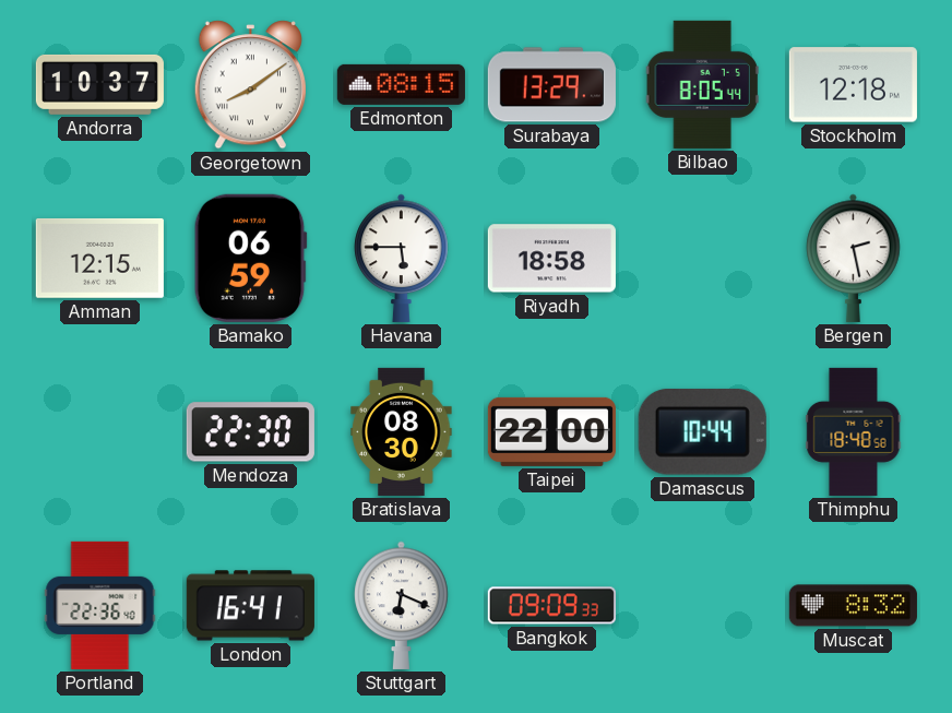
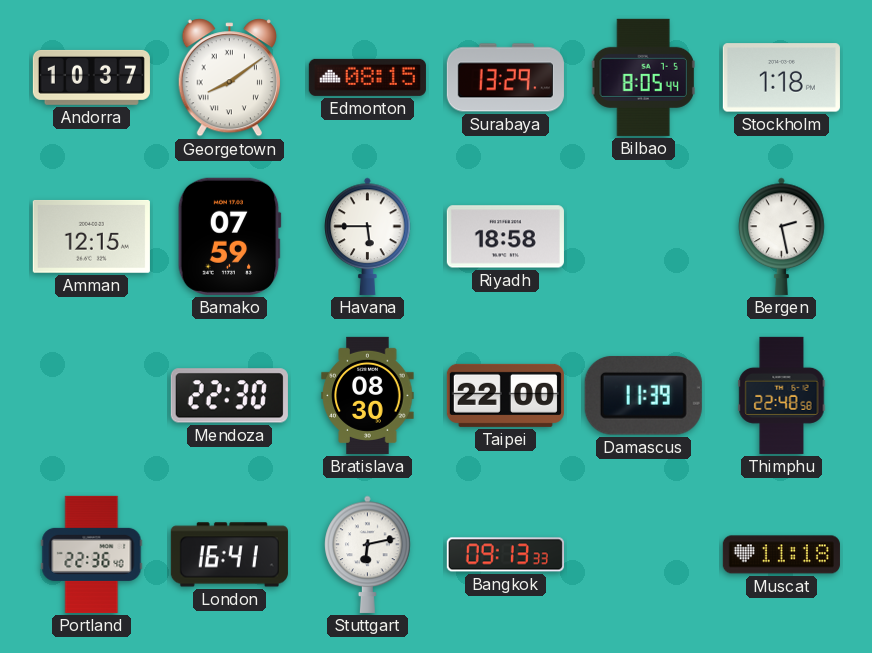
Stockholm: 12:18 -> 1:18 (781, 78)
Bamako: 06:59 -> 07:59 (229, 236)
Damascus: 10:44 -> 11:39 (643, 395)
Thimphu: 18:48 -> 22:48 (782, 395)
Stuttgart: 6:19 -> 6:13 (368, 554)
Bangkok: 09:09 -> 09:13 (505, 555)
Muscat: 8:32 -> 11:18 (781, 555)
